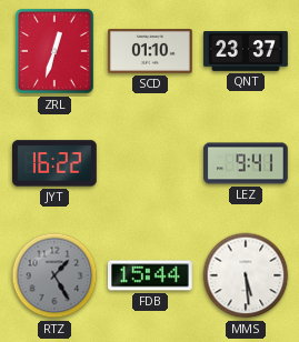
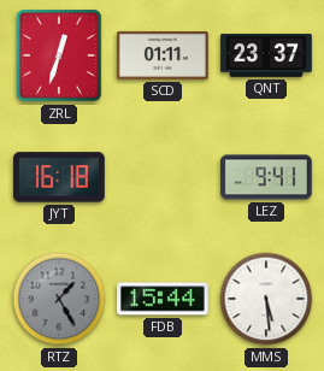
SCD: 01:10 -> 01:11 (164, 57)
JYT: 16:22 -> 16:18 (60, 177)
